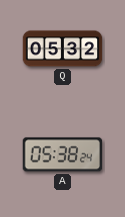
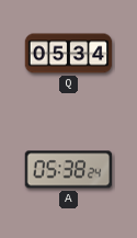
Q: 05:32 -> 05:34 (69, 54)
